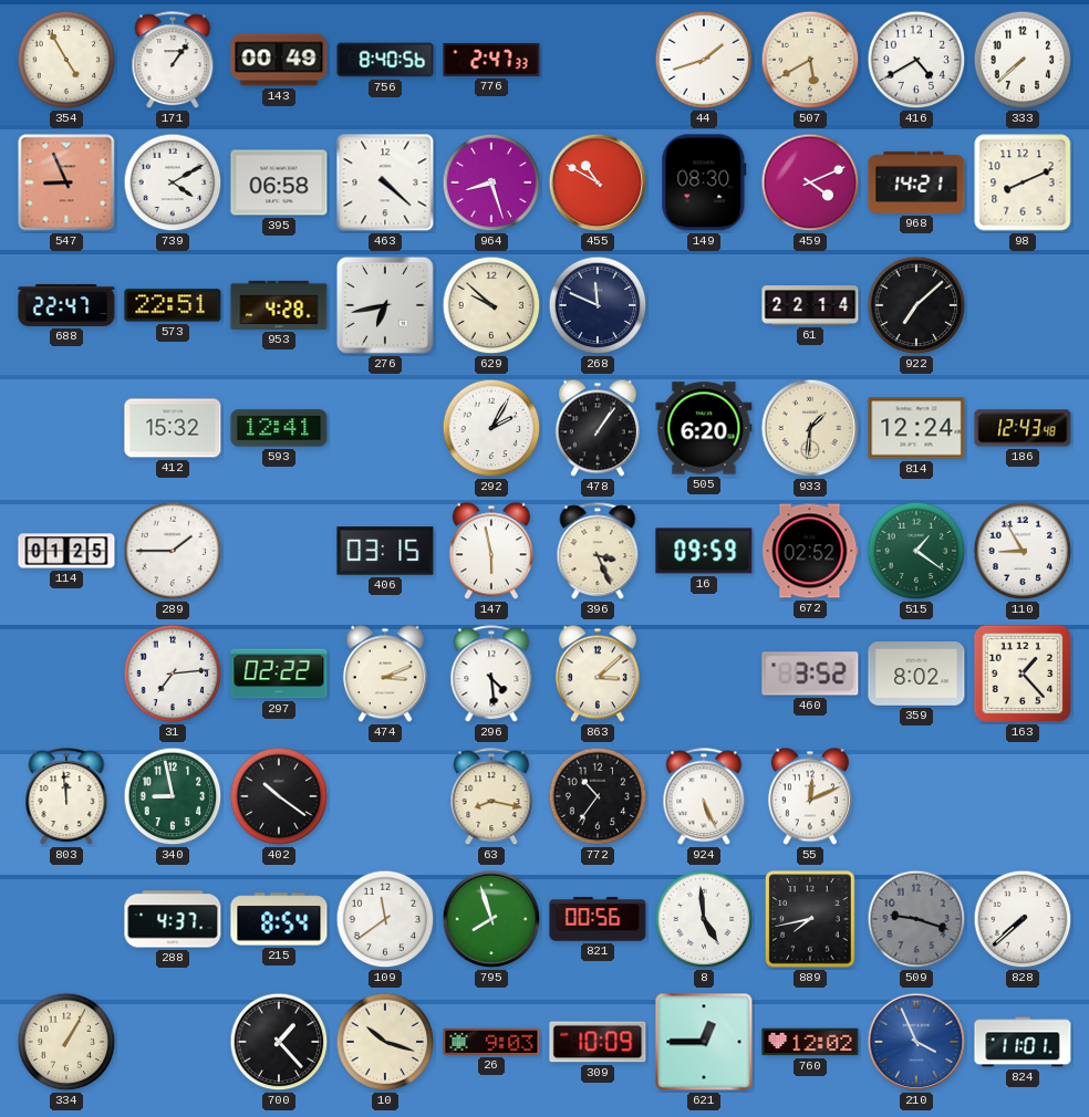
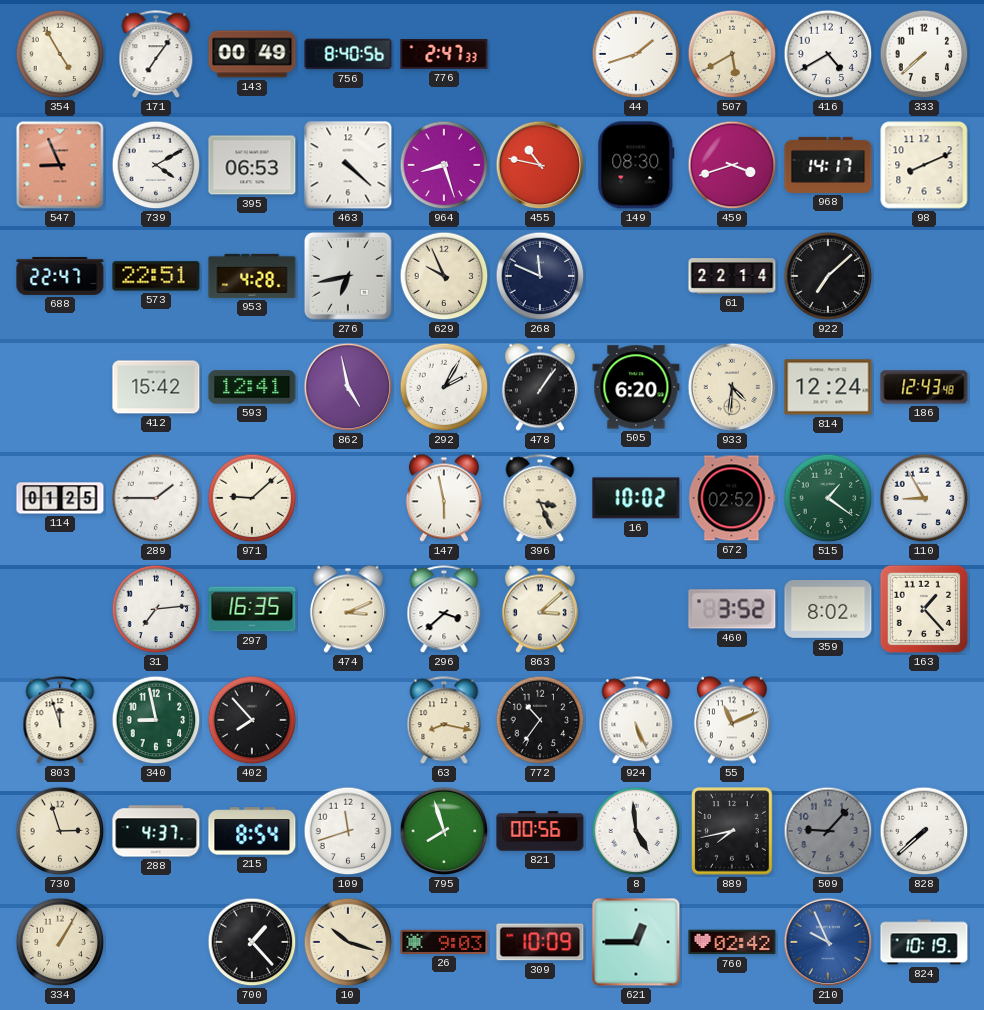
171: 1:06 -> 7:06 (156, 55)
395: 06:58 -> 06:53 (252, 165)
455: 10:50 -> 10:47 (540, 165)
459: 4:11 -> 3:42 (732, 165)
968: 14:21 -> 14:17 (828, 165)
629: 9:52 -> 9:56 (444, 276)
412: 15:32 -> 15:42 (156, 387)
862: none -> 4:58 (348, 387)
933: 1:31 -> 4:31 (732, 387)
971: none -> 9:08 (252, 498)
406: 03:15 -> none (385, 551)
16: 09:59 -> 10:02 (636, 498)
297: 02:22 -> 16:35 (252, 609)
296: 4:29 -> 3:38 (444, 610)
803: 11:59 -> 11:57 (60, 721)
402: 10:21 -> 7:53 (252, 720)
55: 12:11 -> 11:11 (732, 720)
730: none -> 2:57 (60, 831)
109: 11:39 -> 11:42 (348, 831)
509: 9:18 -> 9:07 (828, 831)
760: 12:02 -> 02:42 (732, 942)
210: 3:56 -> 9:56 (828, 942)
824: 11:01 -> 10:19 (924, 942)
